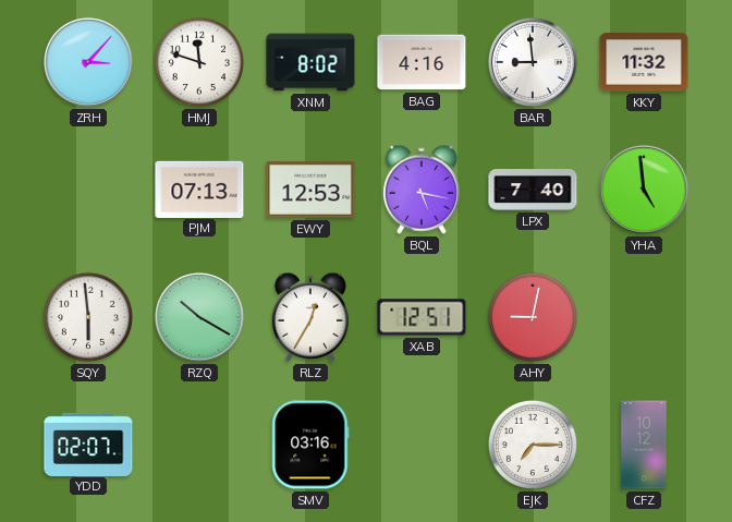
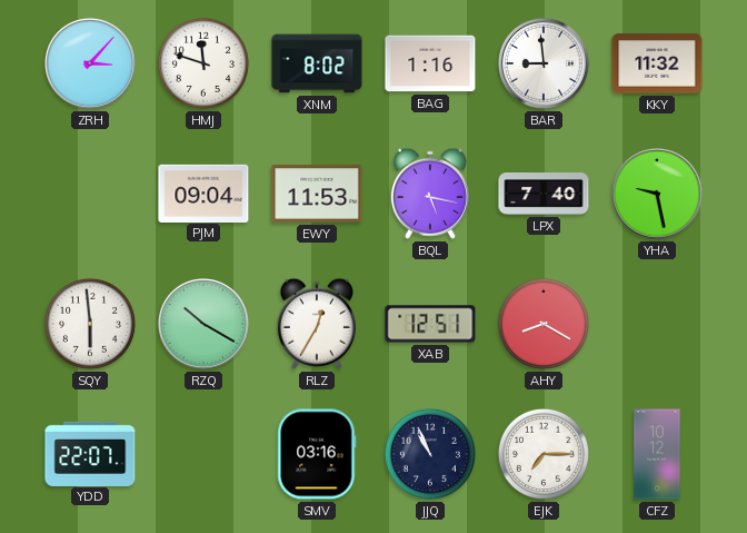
BAG: 4:16 -> 1:16 (430, 63)
PJM: 07:13 -> 09:04 (203, 193)
EWY: 12:53 -> 11:53 (317, 194)
YHA: 4:59 -> 9:28 (657, 194)
AHY: 9:02 -> 8:20 (544, 324)
YDD: 02:07 -> 22:07 (90, 453)
JJQ: none -> 10:56 (430, 454)
